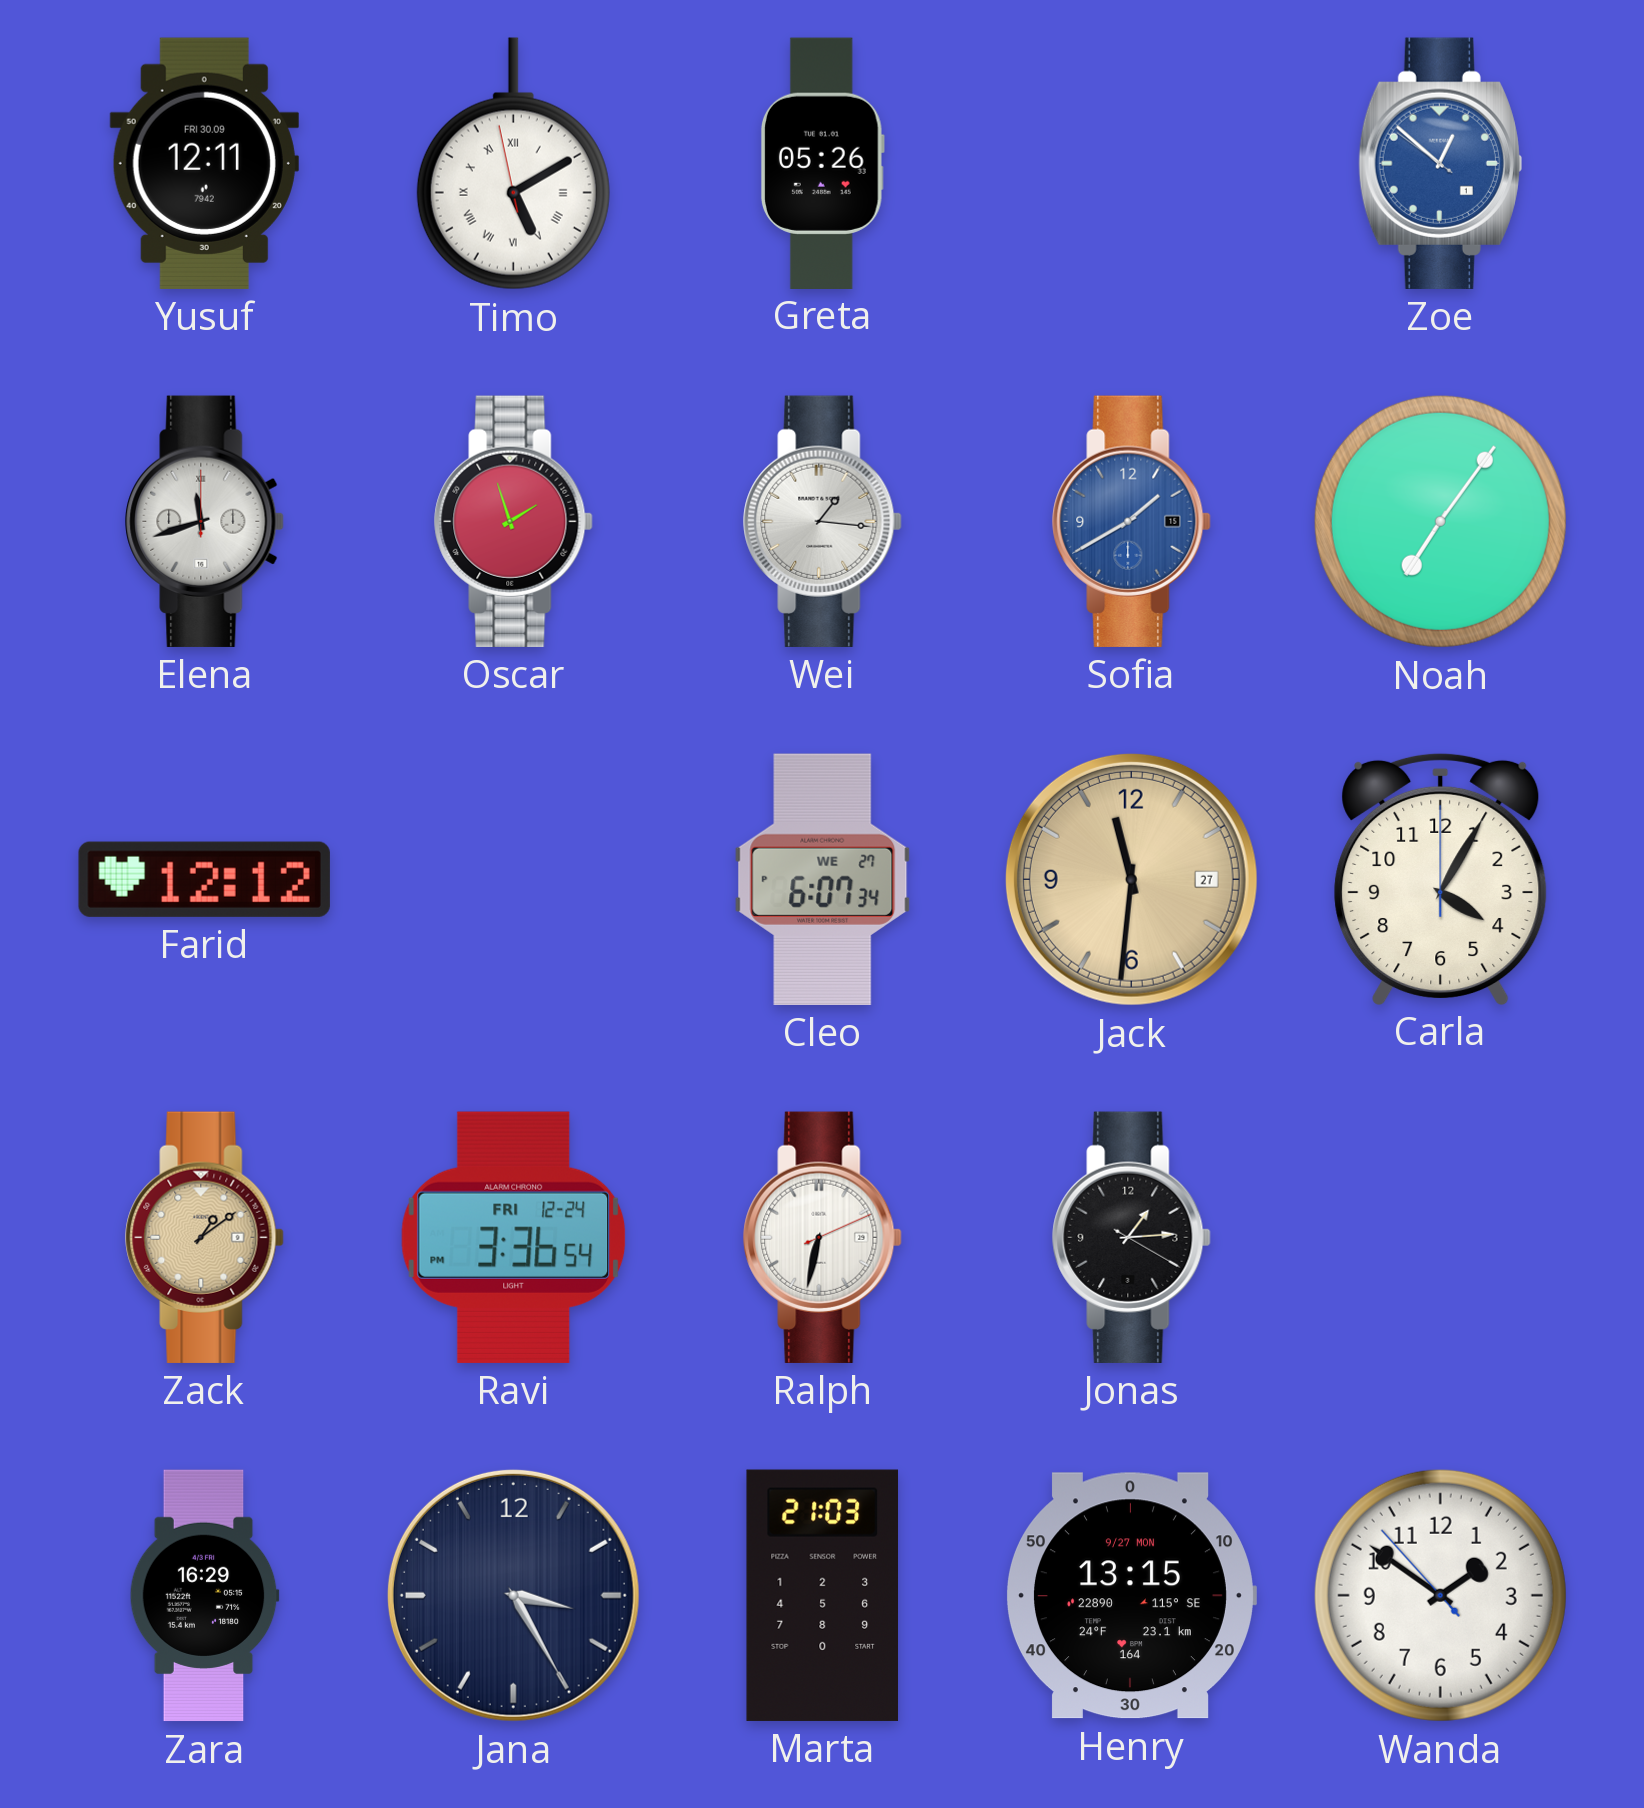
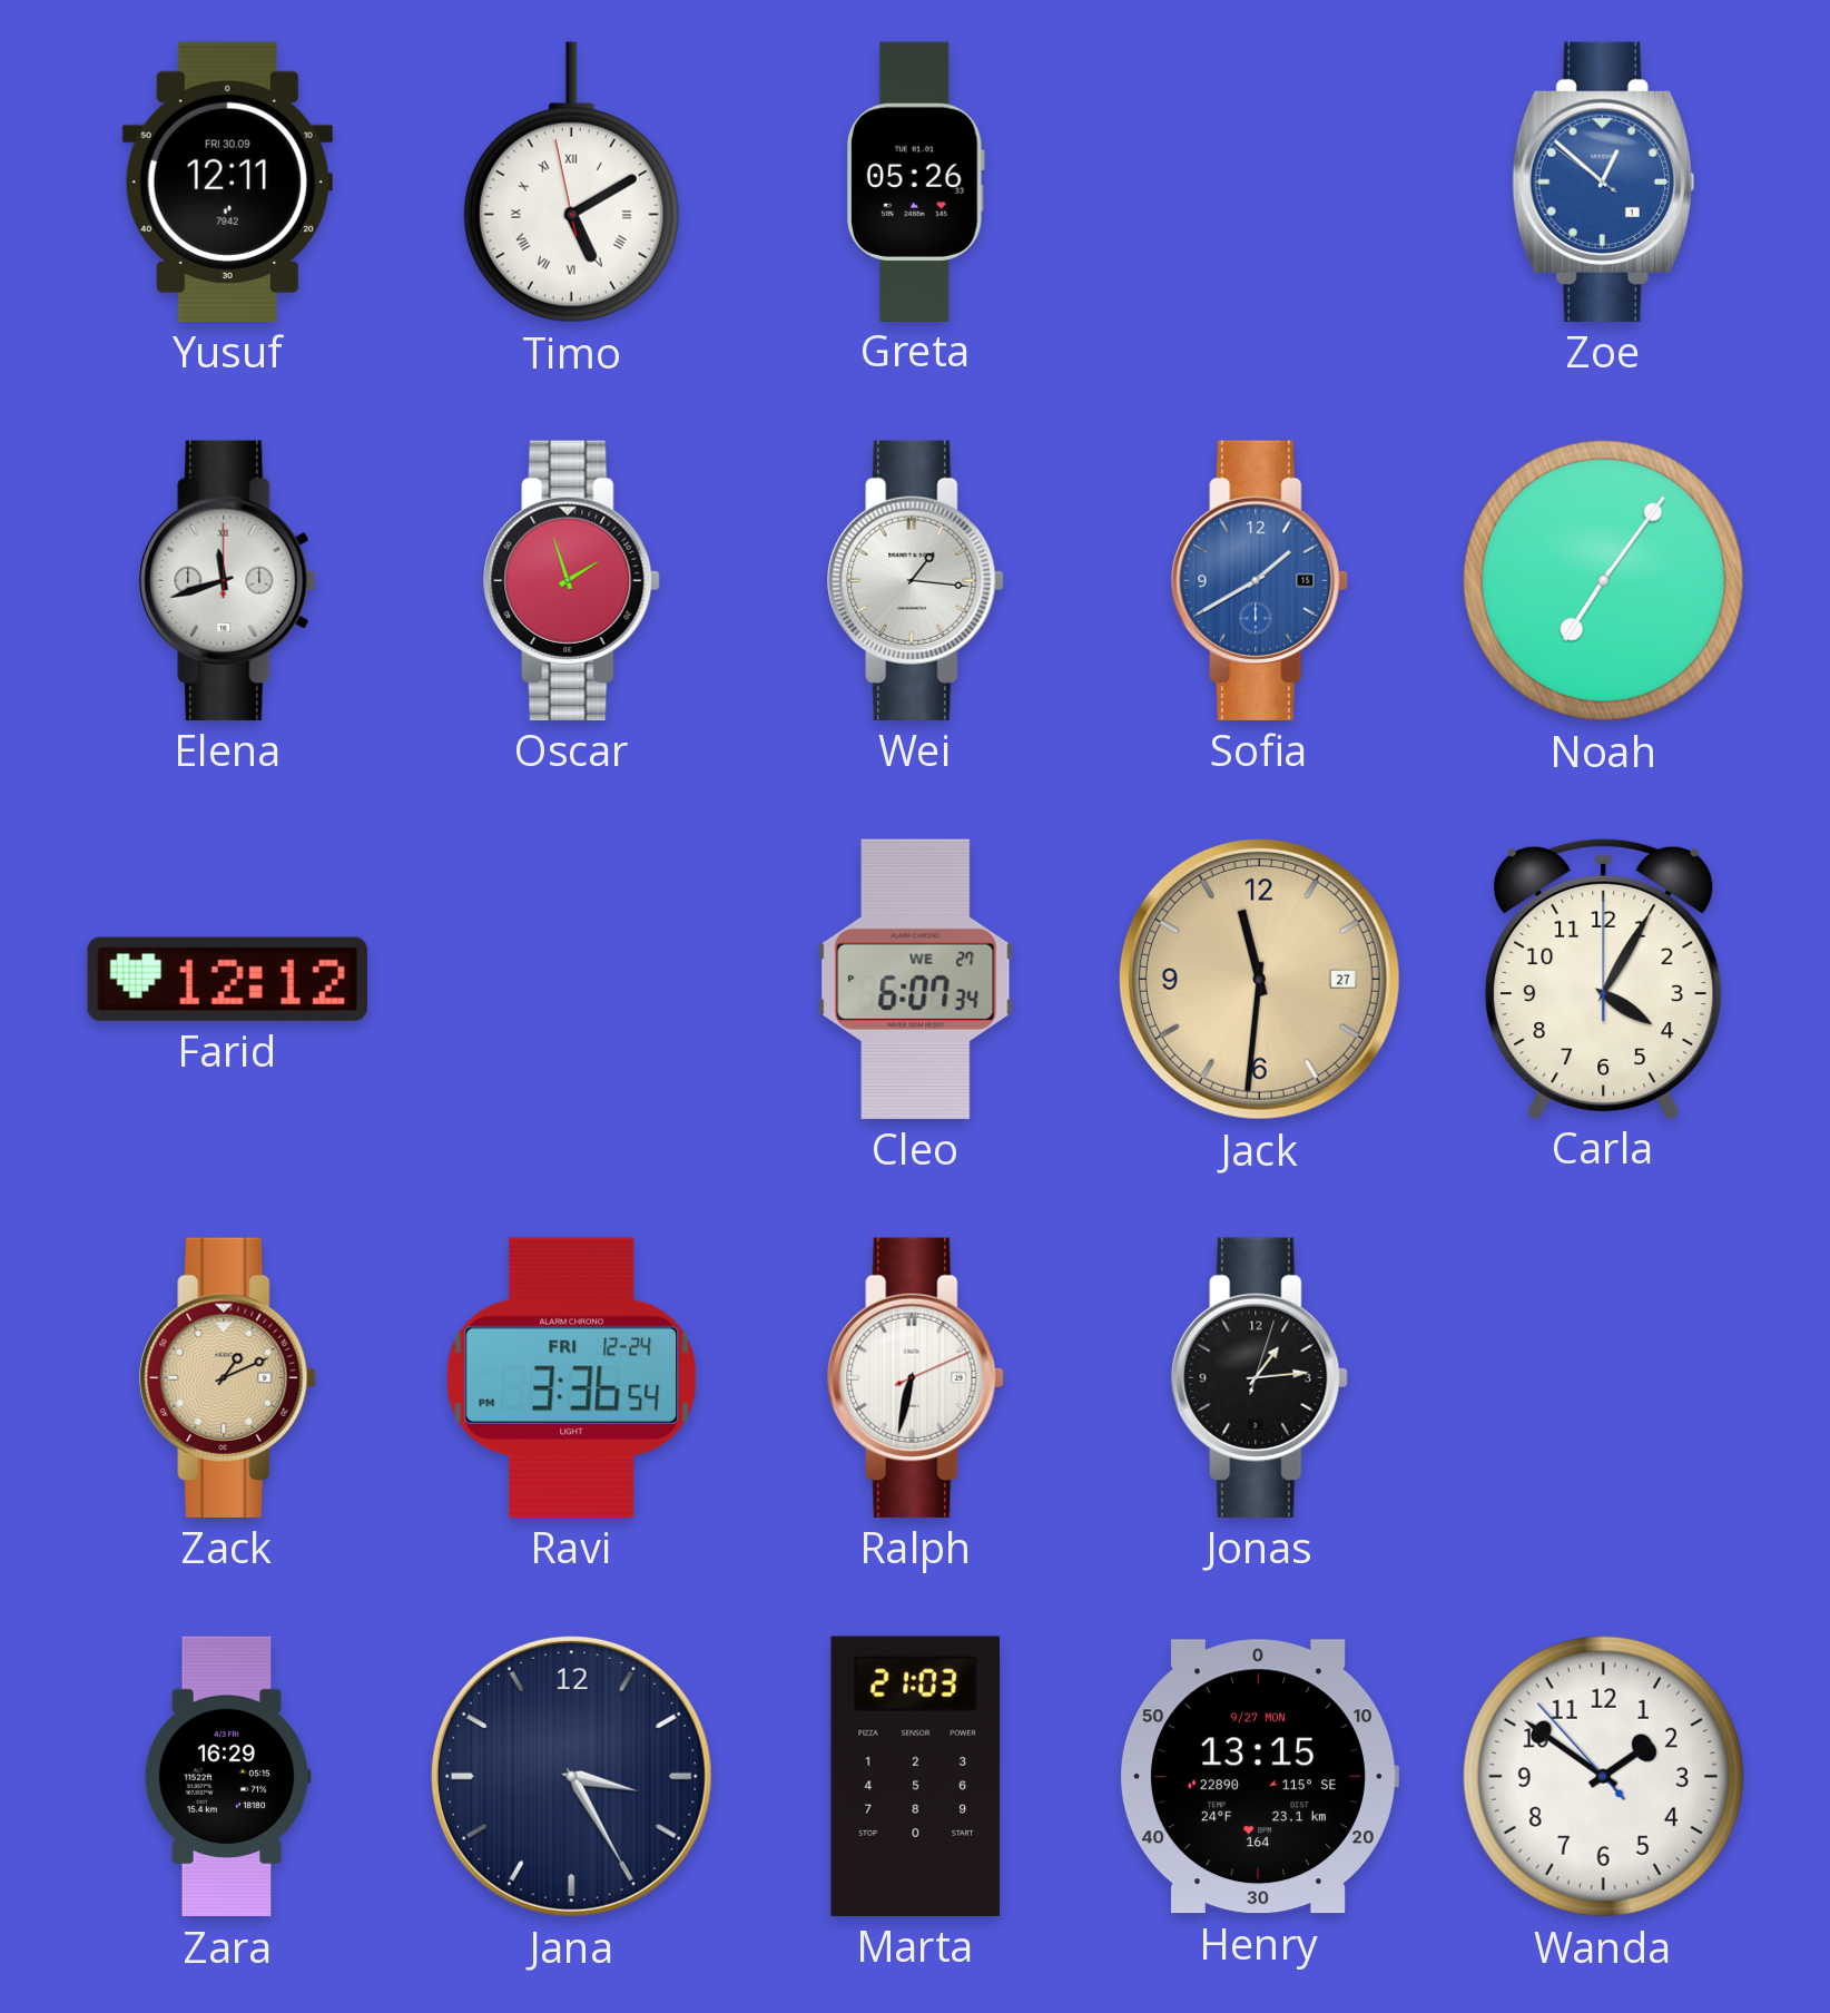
Zack: 1:09 -> 1:11 (228, 1377)
Jonas: 1:14:20 -> 1:14:03 (1260, 1377)
